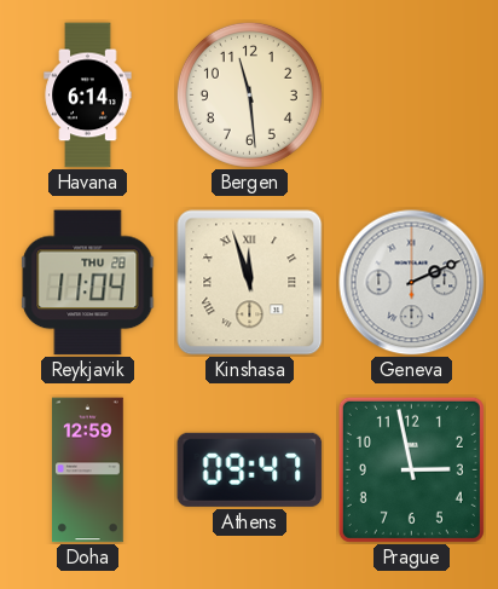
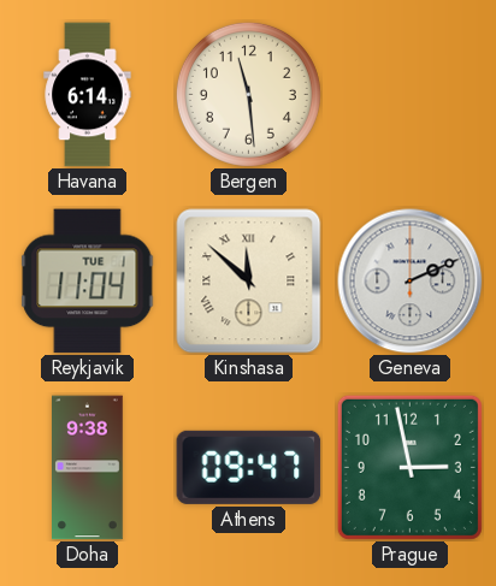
Reykjavik date: THU 28 -> TUE 1 (88, 282)
Kinshasa: 11:57 -> 11:52 (249, 282)
Doha: 12:59 -> 9:38 (88, 468)
